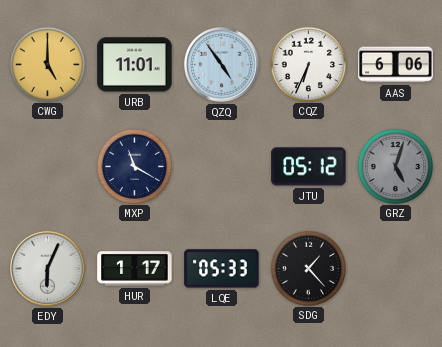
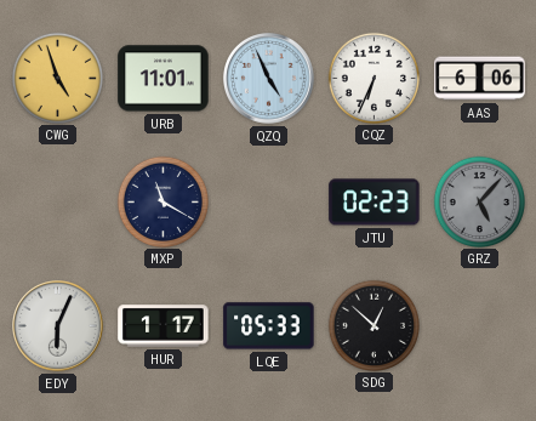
CWG: 5:00 -> 4:57 (57, 78)
QZQ: 4:54 -> 4:56 (269, 79)
JTU: 05:12 -> 02:23 (375, 203)
GRZ: 5:03 -> 5:07 (479, 201)
SDG: 1:23 -> 12:52 (374, 325)
